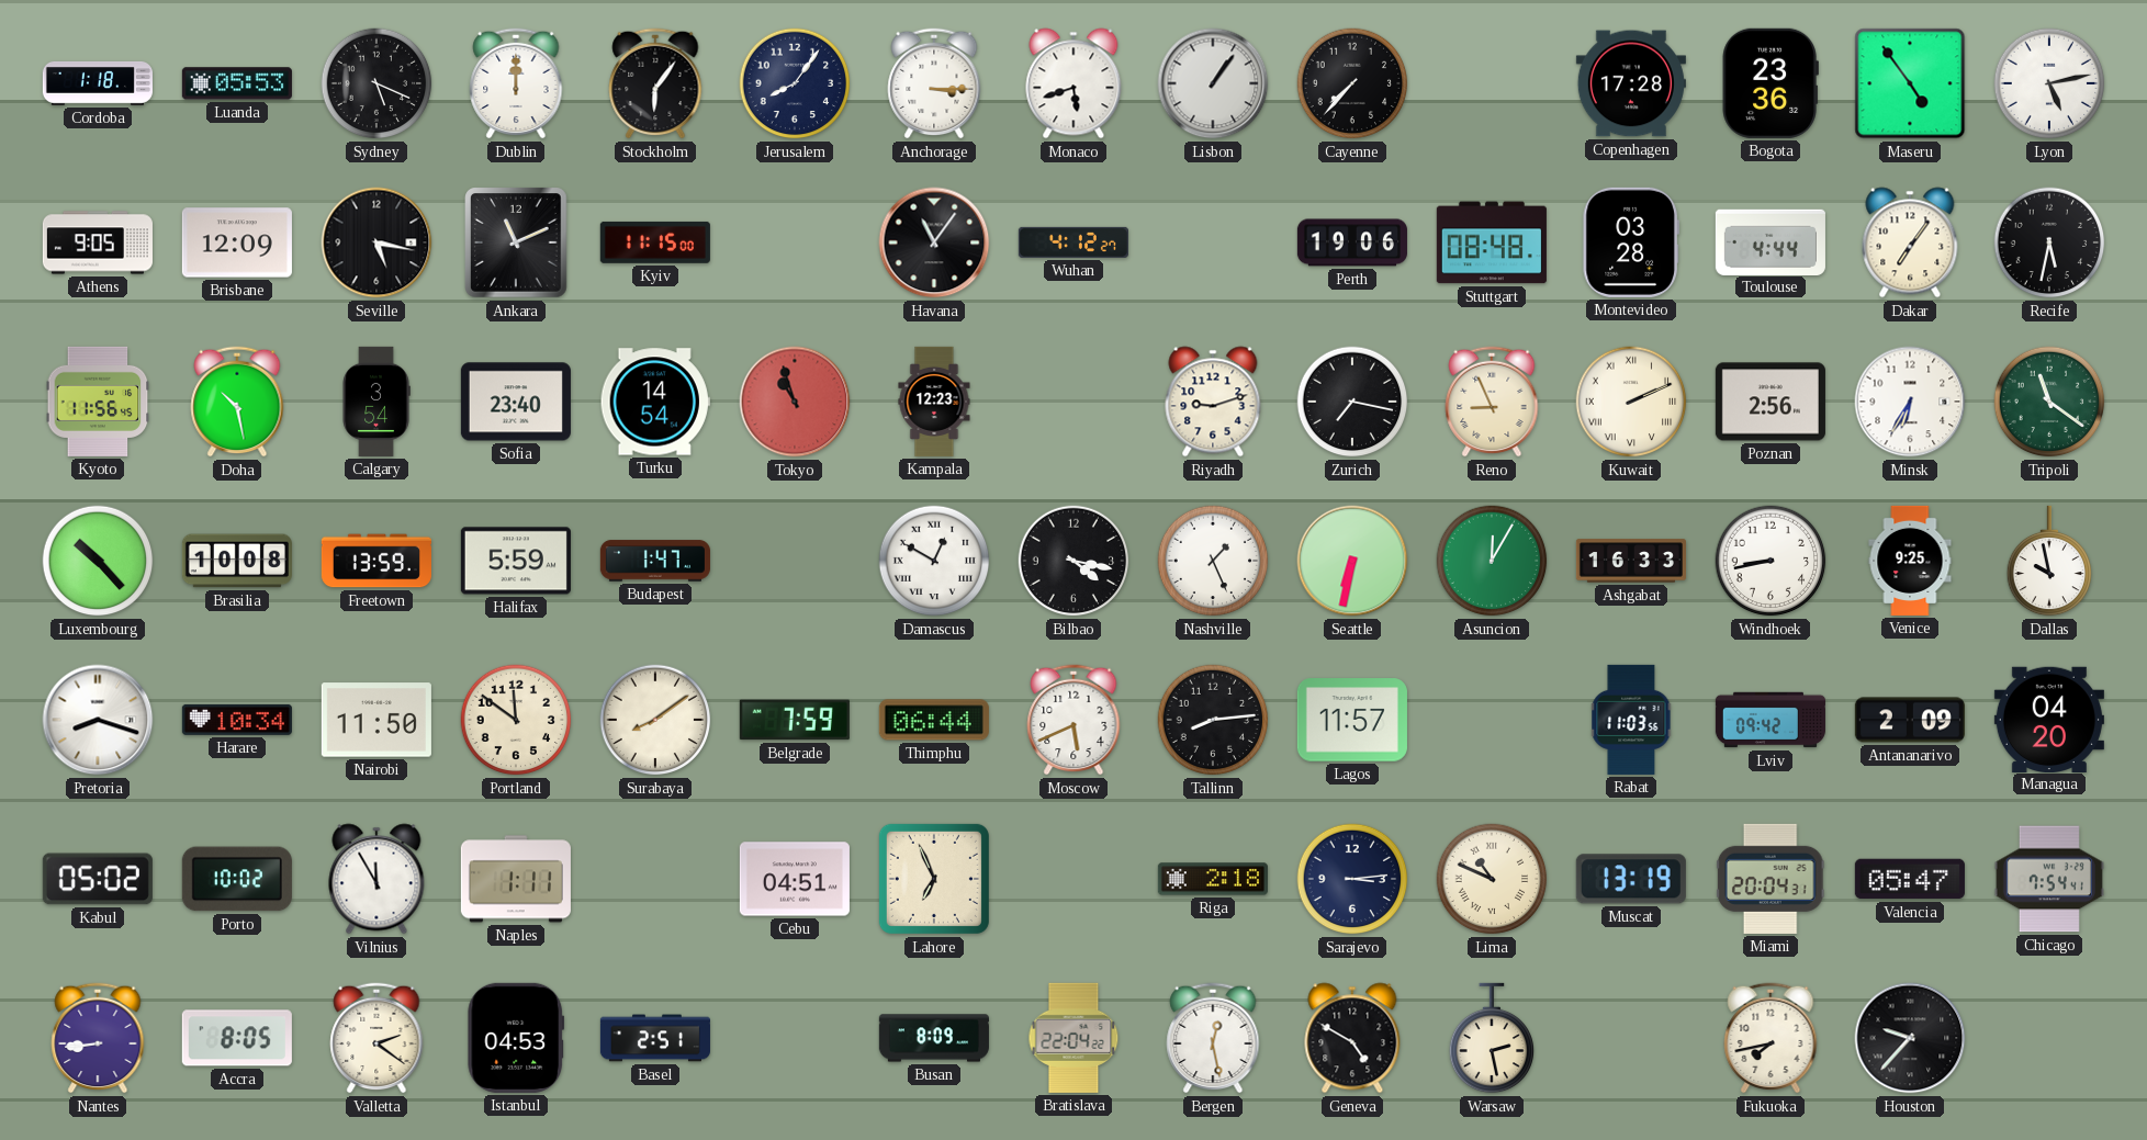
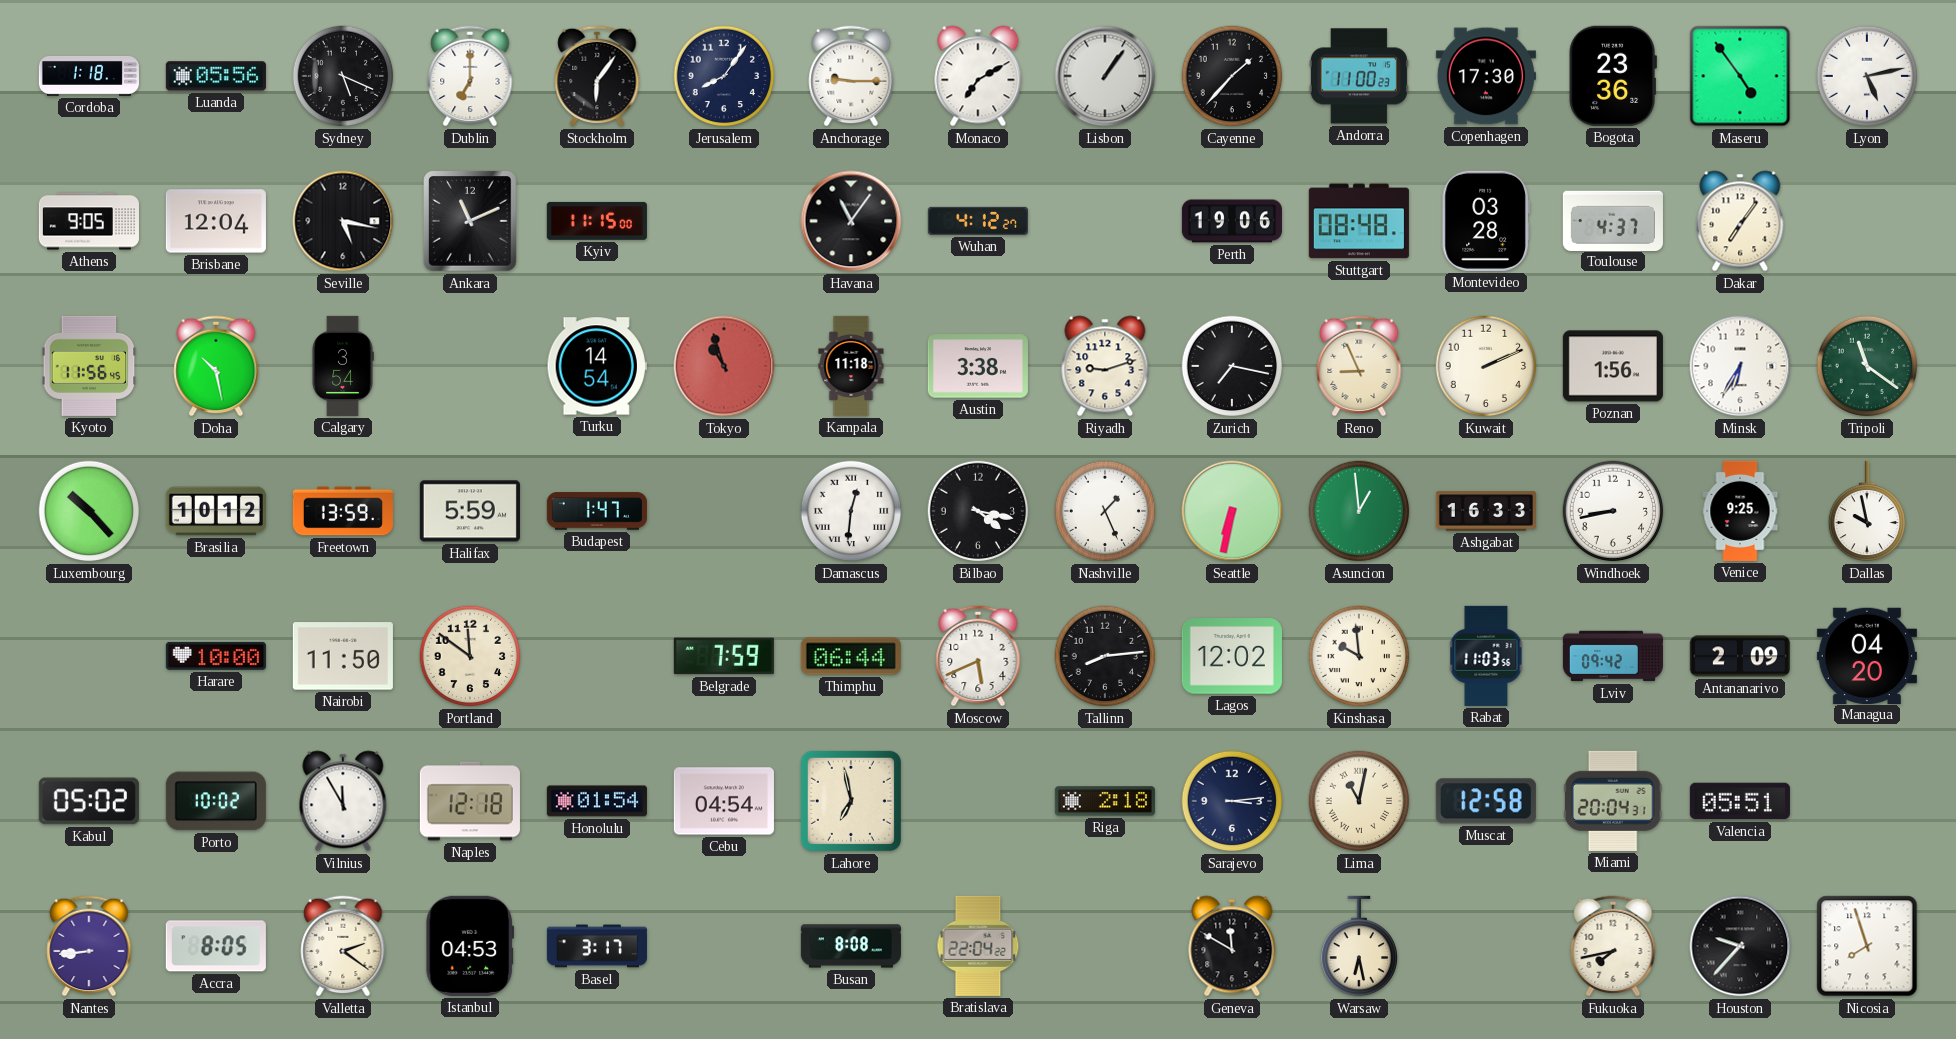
Luanda: 05:53 -> 05:56 (216, 76)
Dublin: 12:00 -> 7:00 (470, 76)
Anchorage: 3:15 -> 9:15 (851, 76)
Monaco: 5:42 -> 7:10 (978, 76)
Cayenne: 7:37 -> 1:37 (1232, 76)
Andorra: none -> 11:00 (1359, 76)
Copenhagen: 17:28 -> 17:30 (1486, 76)
Brisbane: 12:09 -> 12:04 (216, 221)
Toulouse: 4:44 -> 4:37 (1613, 220)
Recife: 5:32 -> none (2049, 242)
Sofia: 23:40 -> none (516, 402)
Kampala: 12:23 -> 11:18 (851, 366)
Austin: none -> 3:38 (978, 366)
Kuwait numerals: Roman -> Arabic (1486, 366)
Poznan: 2:56 -> 1:56 (1613, 366)
Brasilia: 10:08 -> 10:12 (216, 511)
Damascus: 12:50 -> 12:31 (851, 511)
Asuncion: 12:05 -> 12:59 (1359, 511)
Pretoria: 8:18 -> none (98, 720)
Harare: 10:34 -> 10:00 (216, 656)
Surabaya: 8:09 -> none (655, 720)
Lagos: 11:57 -> 12:02 (1232, 656)
Kinshasa: none -> 9:59 (1359, 656)
Naples: 1:11 -> 12:18 (470, 801)
Honolulu: none -> 01:54 (597, 801)
Cebu: 04:51 -> 04:54 (724, 801)
Lahore: 6:56 -> 6:58 (851, 801)
Lima: 10:49 -> 11:02 (1359, 801)
Muscat: 13:19 -> 12:58 (1486, 801)
Valencia: 05:47 -> 05:51 (1740, 801)
Chicago: 7:54 -> none (2049, 879)
Basel: 2:51 -> 3:17 (597, 946)
Busan: 8:09 -> 8:08 (851, 946)
Bergen: 12:28 -> none (1213, 1038)
Geneva: 4:50 -> 11:50 (1232, 946)
Warsaw: 2:28 -> 6:28 (1359, 946)
Nicosia: none -> 7:57 (1867, 946)
